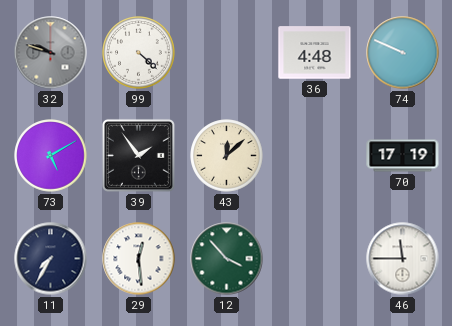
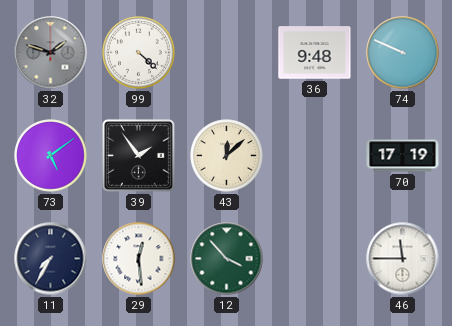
32: 9:48 -> 1:48 (51, 53)
36: 4:48 -> 9:48 (315, 53)
73: 5:10 -> 5:09 (51, 156)
